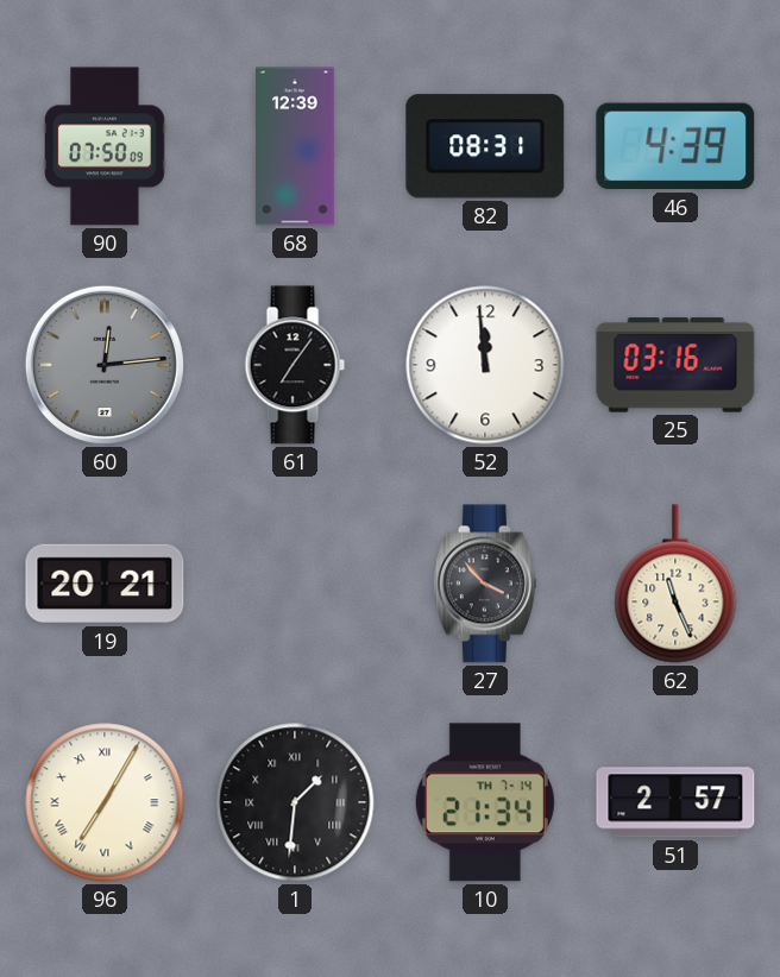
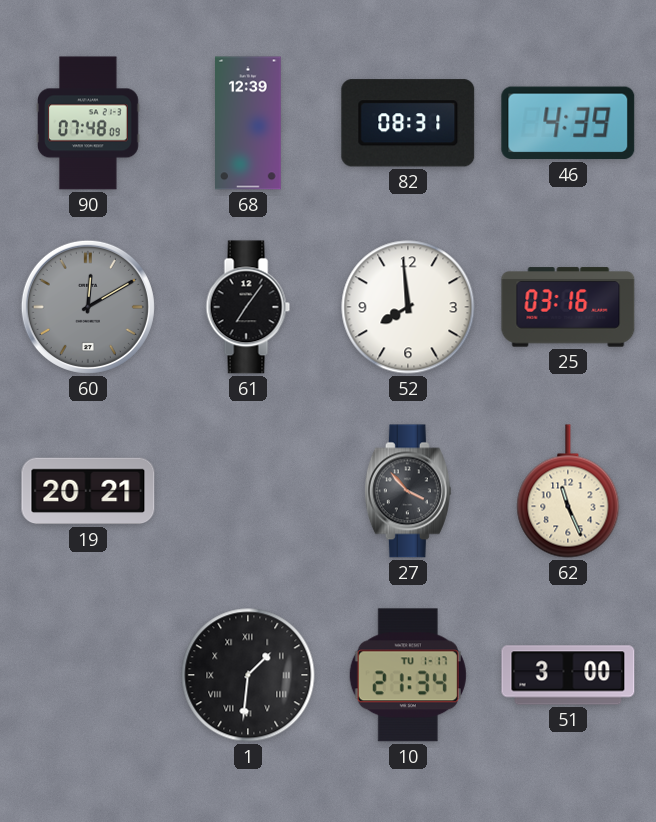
90: 07:50 -> 07:48 (89, 123)
60: 12:14 -> 12:10 (88, 307)
52: 11:59 -> 7:59 (408, 307)
96: 7:05 -> none (105, 802)
10 date: TH 7-14 -> TU 1-17 (408, 675)
51: 2:57 -> 3:00 (568, 675)
